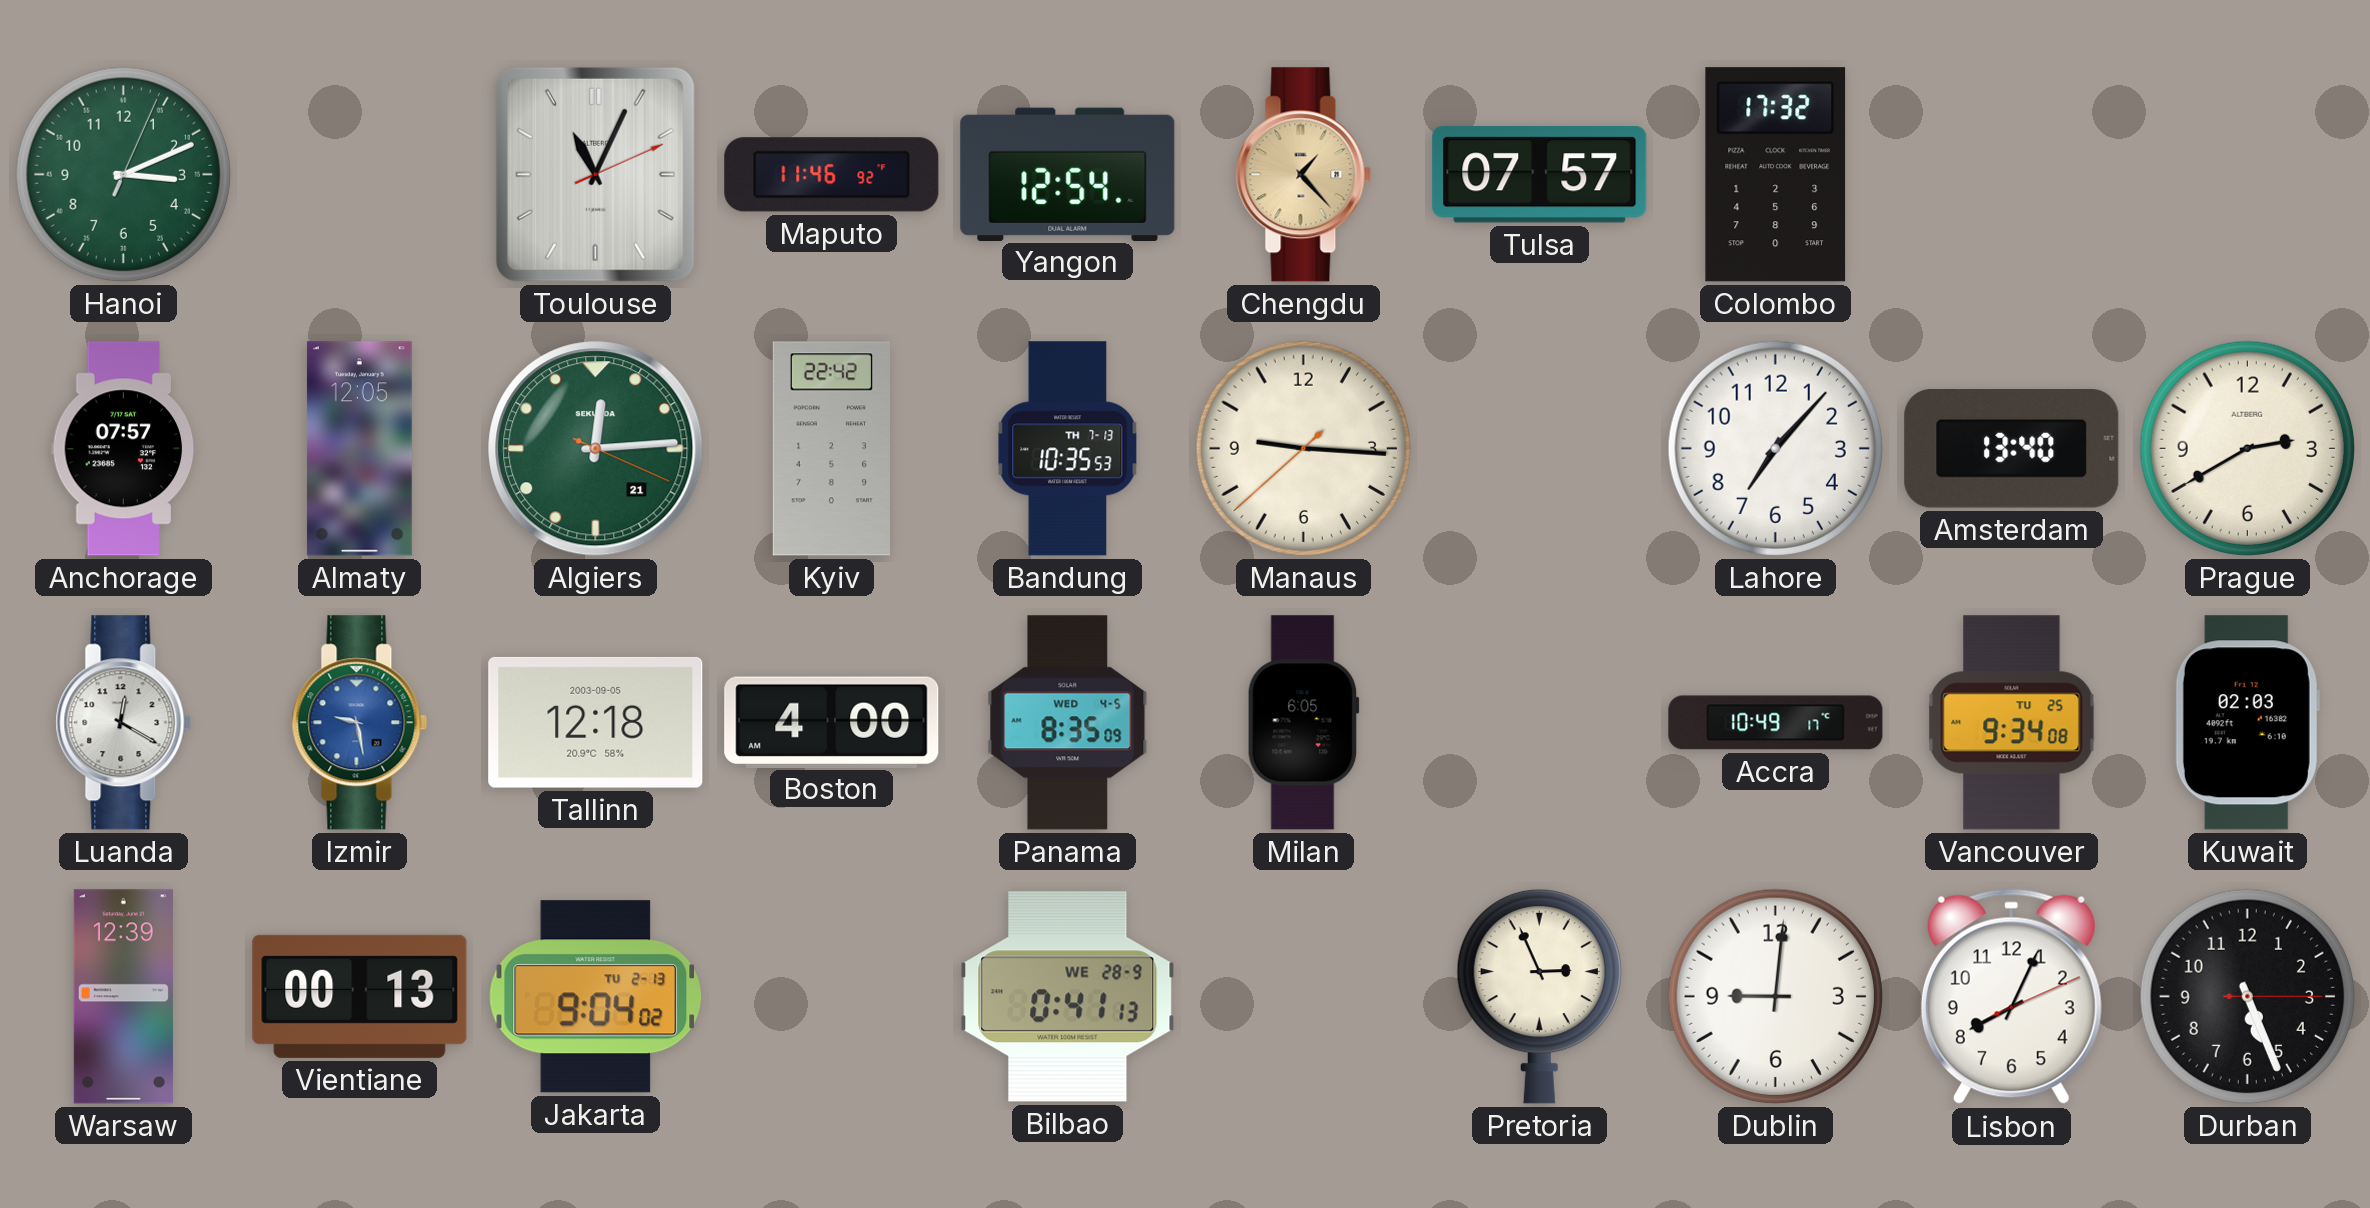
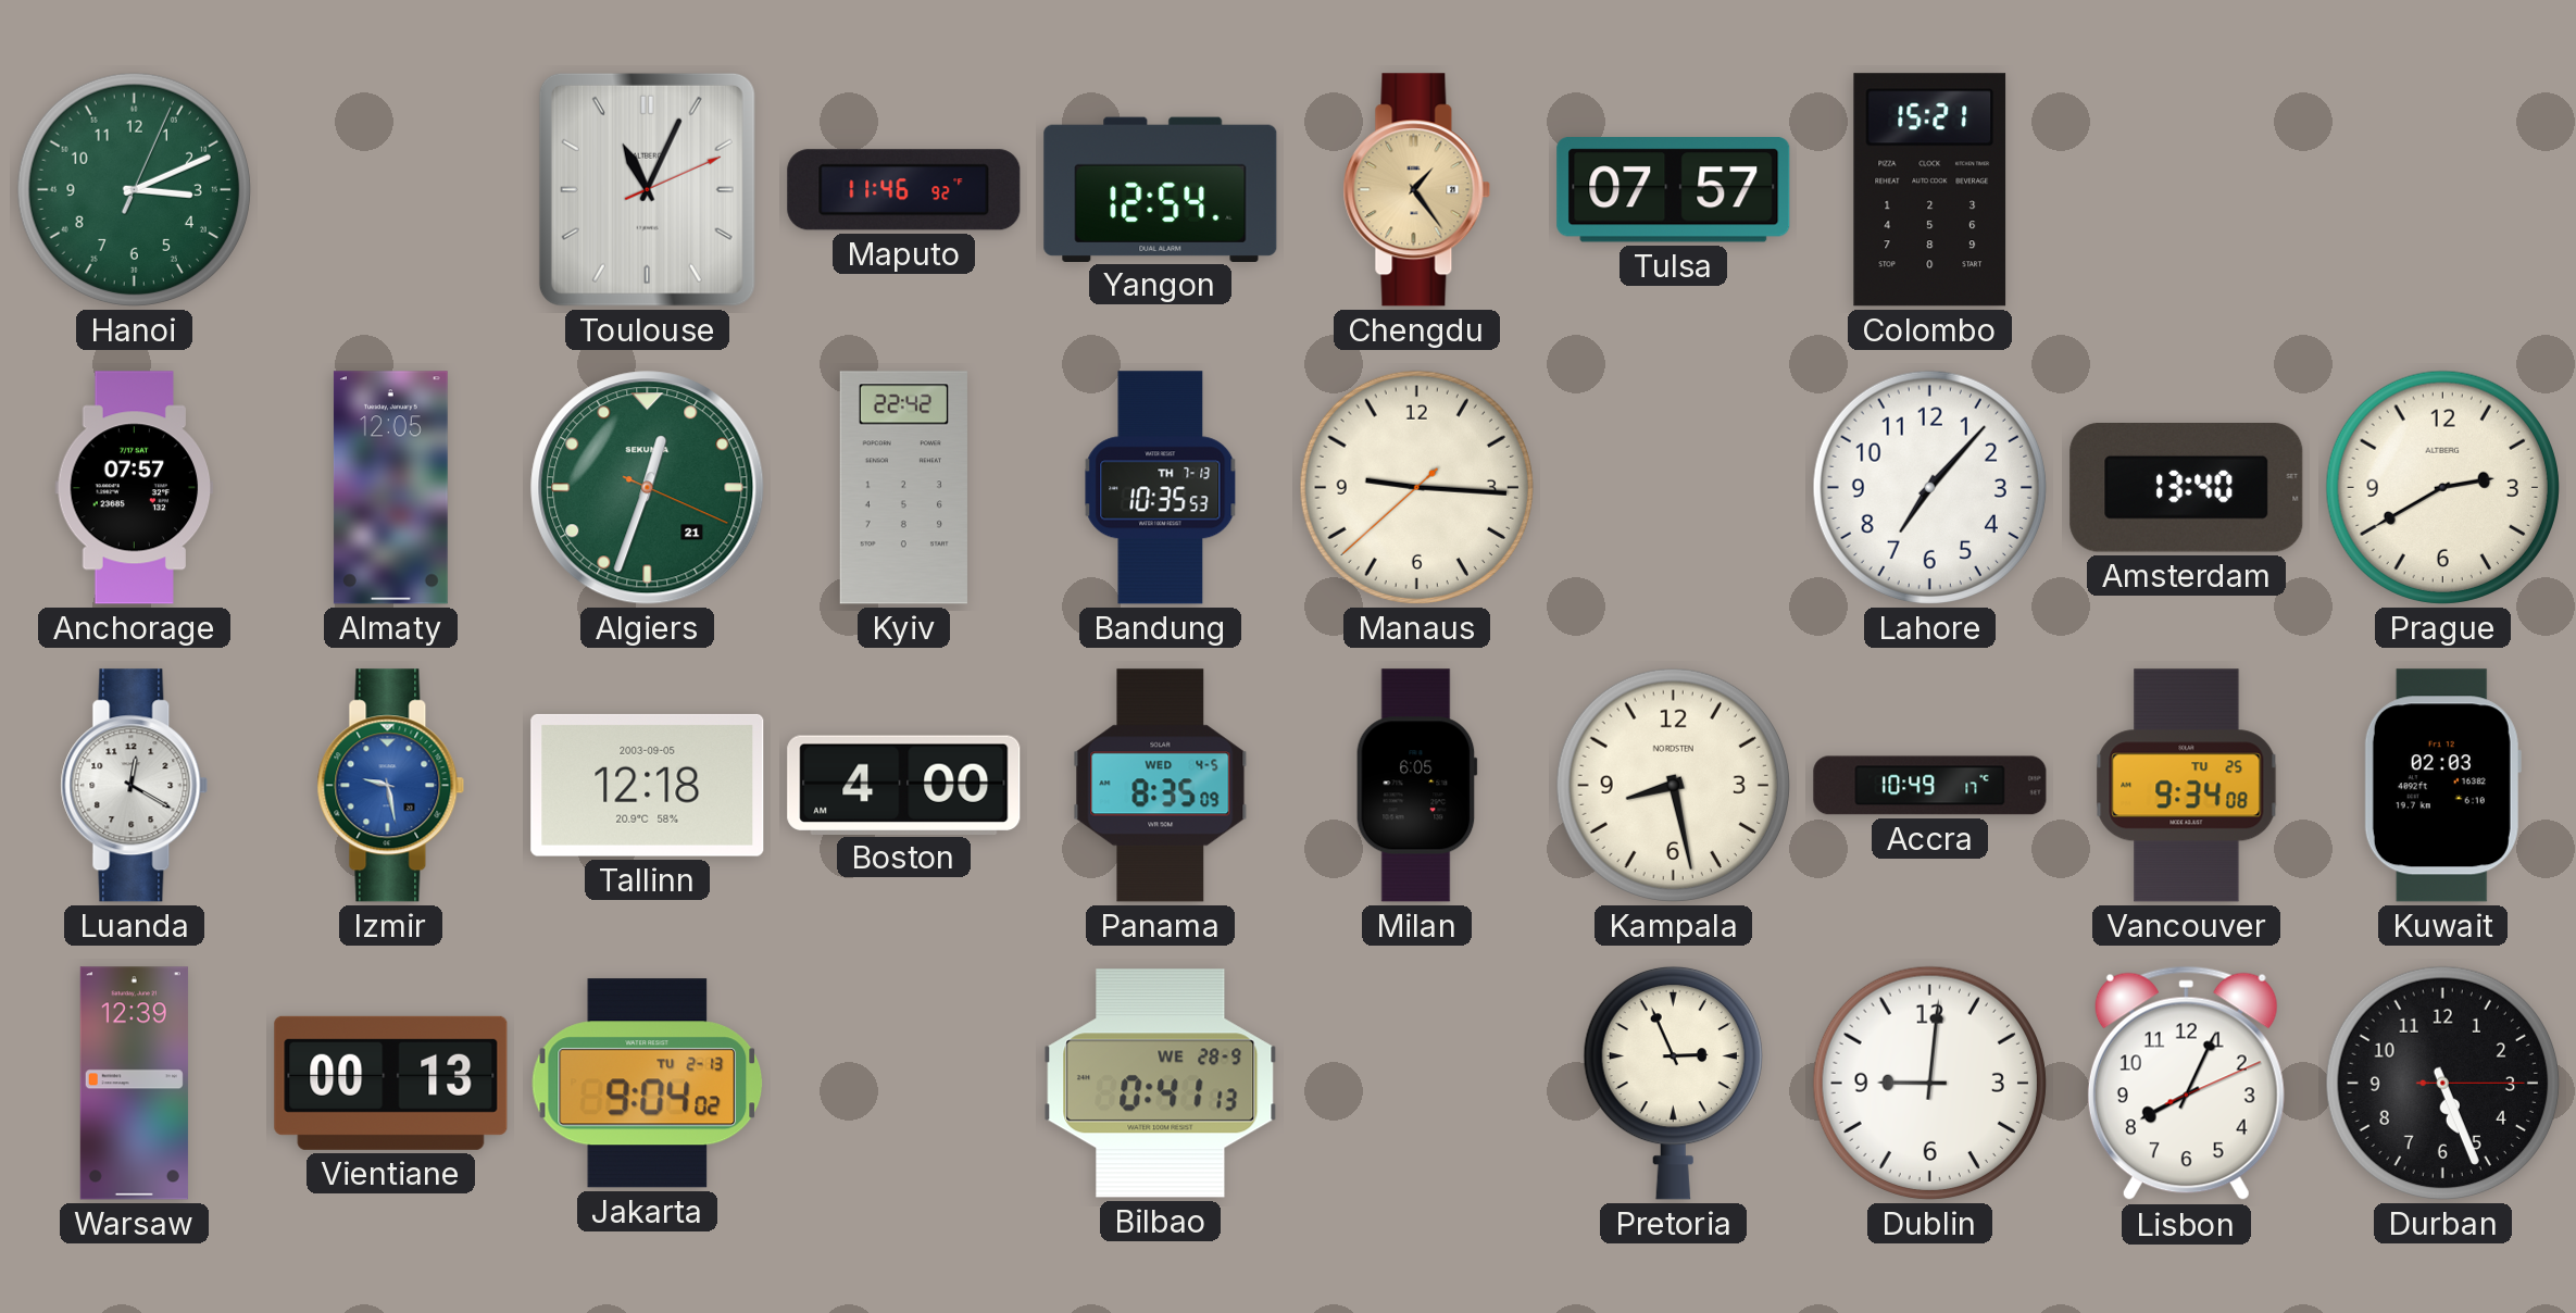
Chengdu: 1:23 -> 1:24 (1417, 190)
Colombo: 17:32 -> 15:21 (1930, 190)
Algiers: 12:14 -> 12:33 (648, 488)
Kampala: none -> 8:28 (1673, 785)
